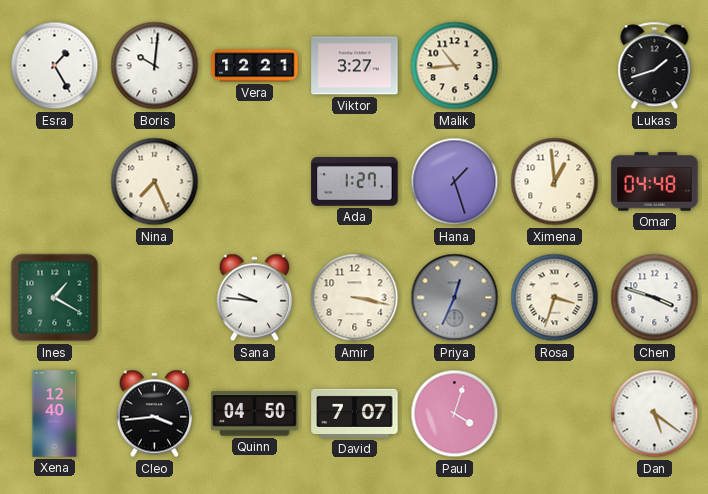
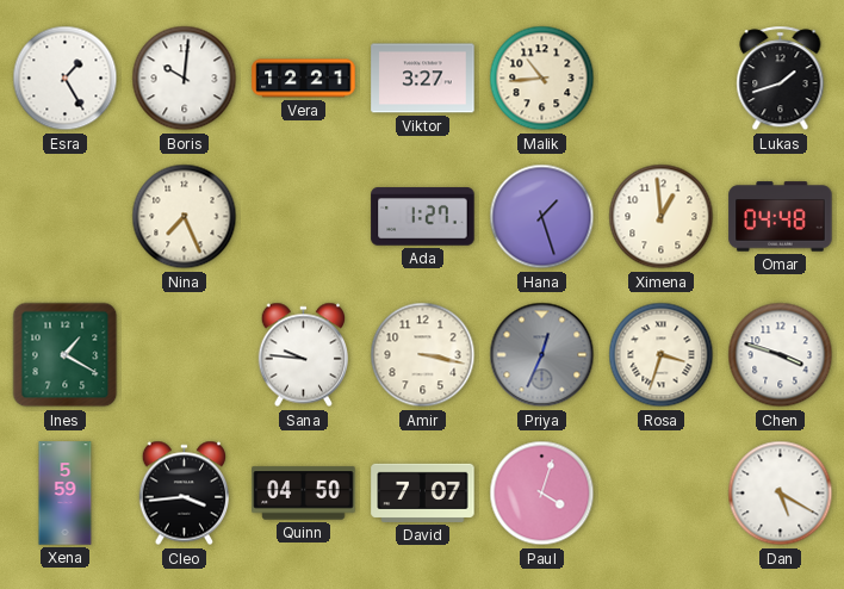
Xena: 12:40 -> 5:59 (66, 494)
Dan: 5:21 -> 5:20 (781, 494)
